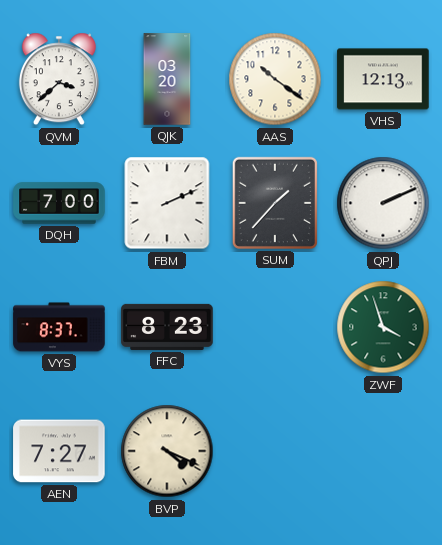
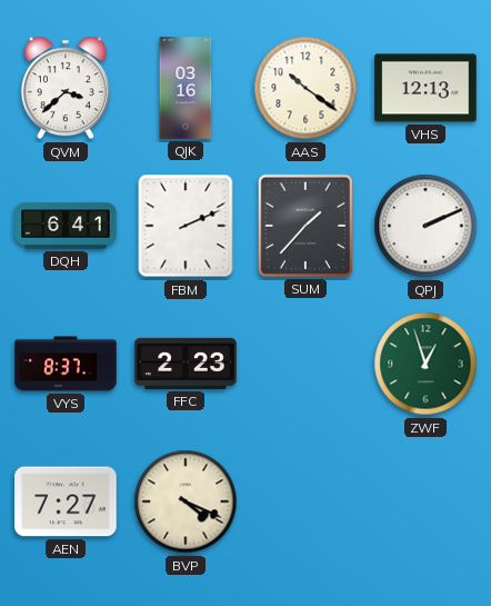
QJK: 03:20 -> 03:16 (186, 88)
DQH: 7:00 -> 6:41 (66, 226)
FFC: 8:23 -> 2:23 (186, 364)
ZWF: 3:57 -> 12:57 (425, 364)
